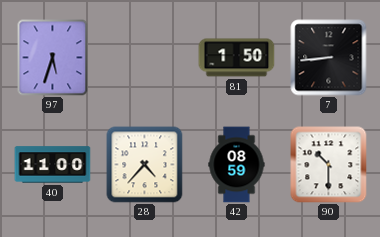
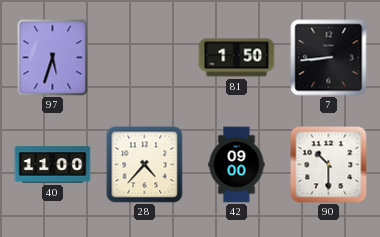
42: 08:59 -> 09:00 (237, 165)
